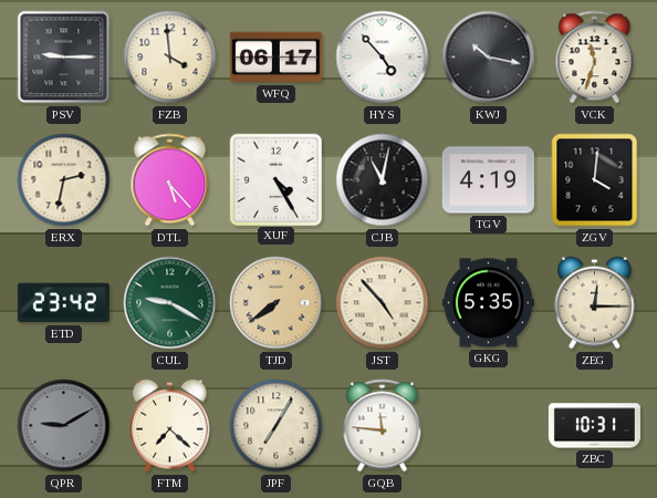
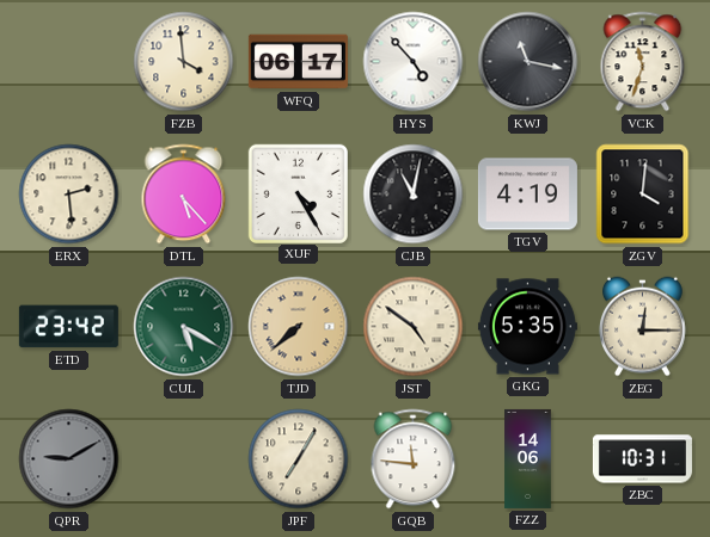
PSV: 9:15 -> none (64, 58)
KWJ: 10:17 -> 11:17 (528, 62)
ERX: 2:32 -> 2:29 (69, 195)
CUL: 9:20 -> 5:20 (184, 327)
TJD: 7:39 -> 7:38 (299, 327)
JST: 4:53 -> 4:51 (414, 327)
FTM: 7:22 -> none (170, 426)
FZZ: none -> 14:06 (528, 458)
